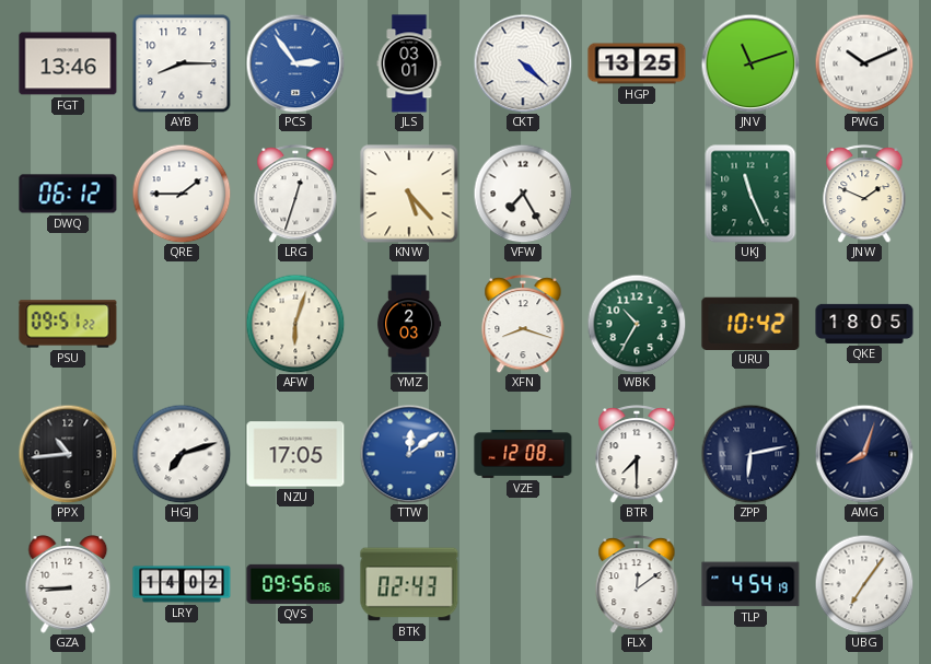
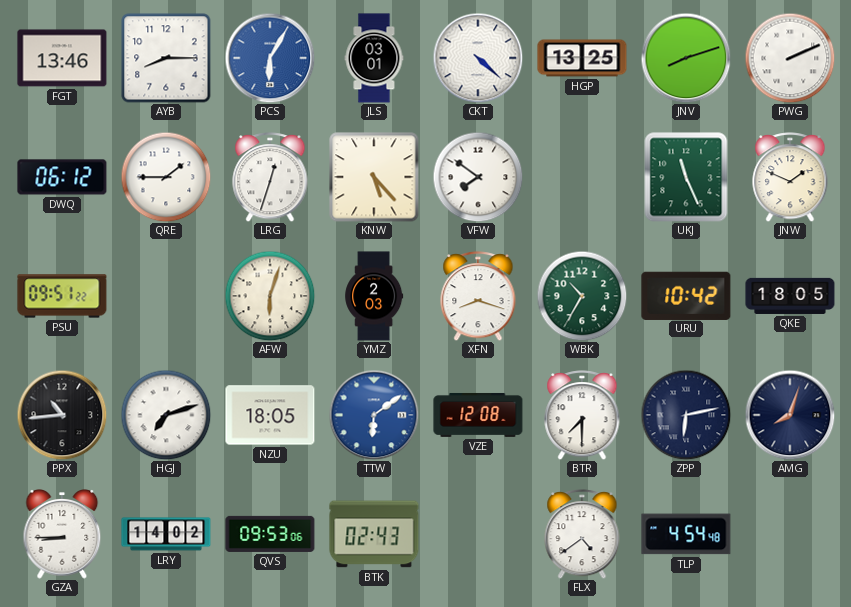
PCS: 2:54 -> 6:05 (270, 58)
JNV: 11:12 -> 8:12 (686, 58)
PWG: 10:11 -> 2:11 (790, 58)
VFW: 7:25 -> 7:51 (478, 177)
NZU: 17:05 -> 18:05 (270, 415)
TTW: 12:09 -> 6:09 (374, 415)
QVS: 09:56 -> 09:53 (270, 534)
FLX: 12:09 -> 4:39 (582, 534)
TLP: 4:54:19 -> 4:54:48 (686, 534)
UBG: 7:06 -> none (864, 584)
